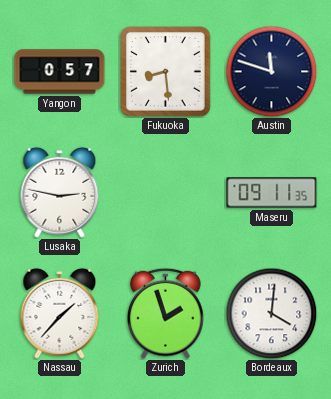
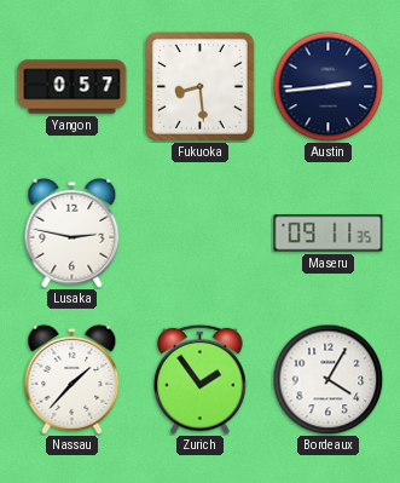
Austin: 11:48 -> 2:44 (327, 86)
Zurich: 1:57 -> 1:54 (201, 379)
Bordeaux: 4:01 -> 4:05 (327, 379)
